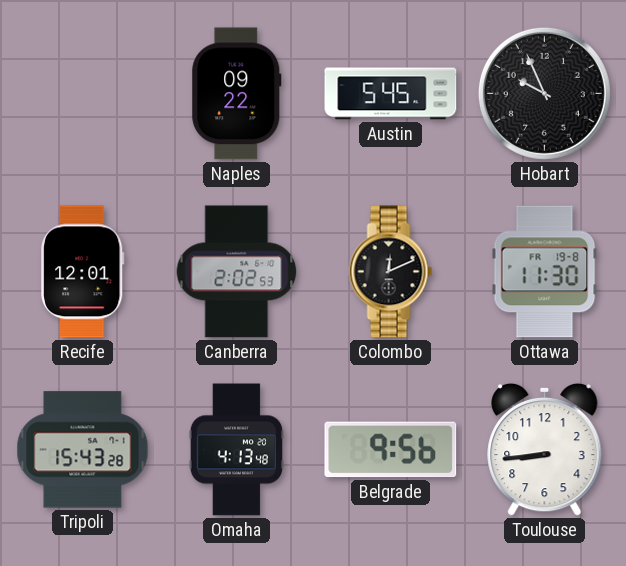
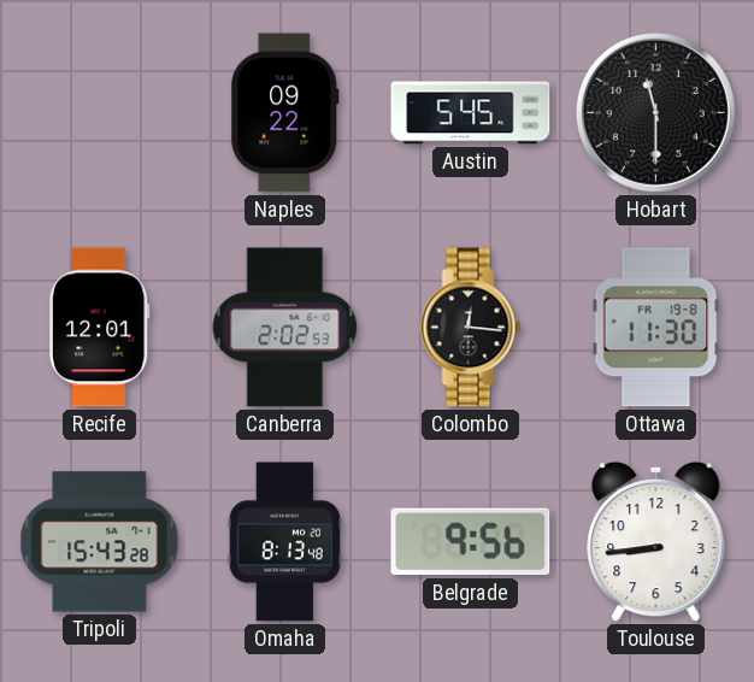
Hobart: 9:56 -> 11:30 (655, 112)
Colombo: 12:11 -> 12:16 (471, 328)
Omaha: 4:13 -> 8:13 (284, 542)
